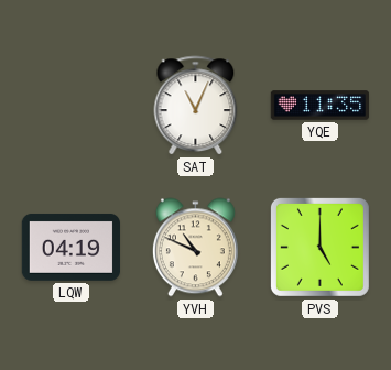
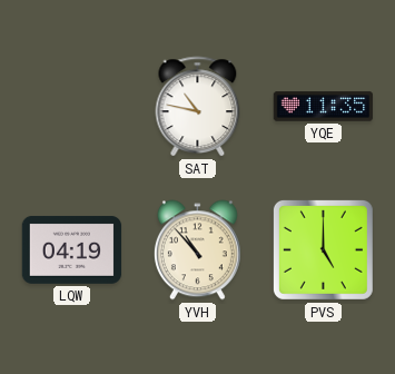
SAT: 11:04 -> 10:47 (198, 107)
YVH: 10:49 -> 10:53 (197, 250)
